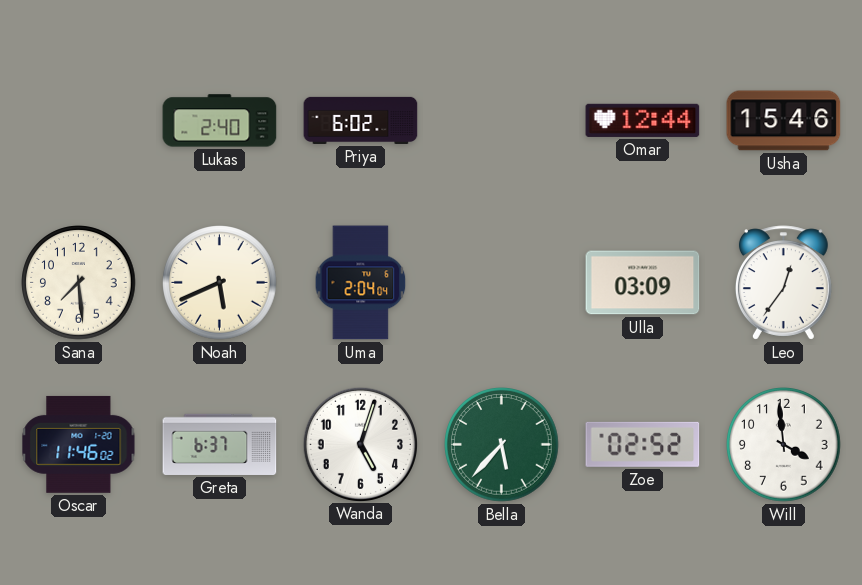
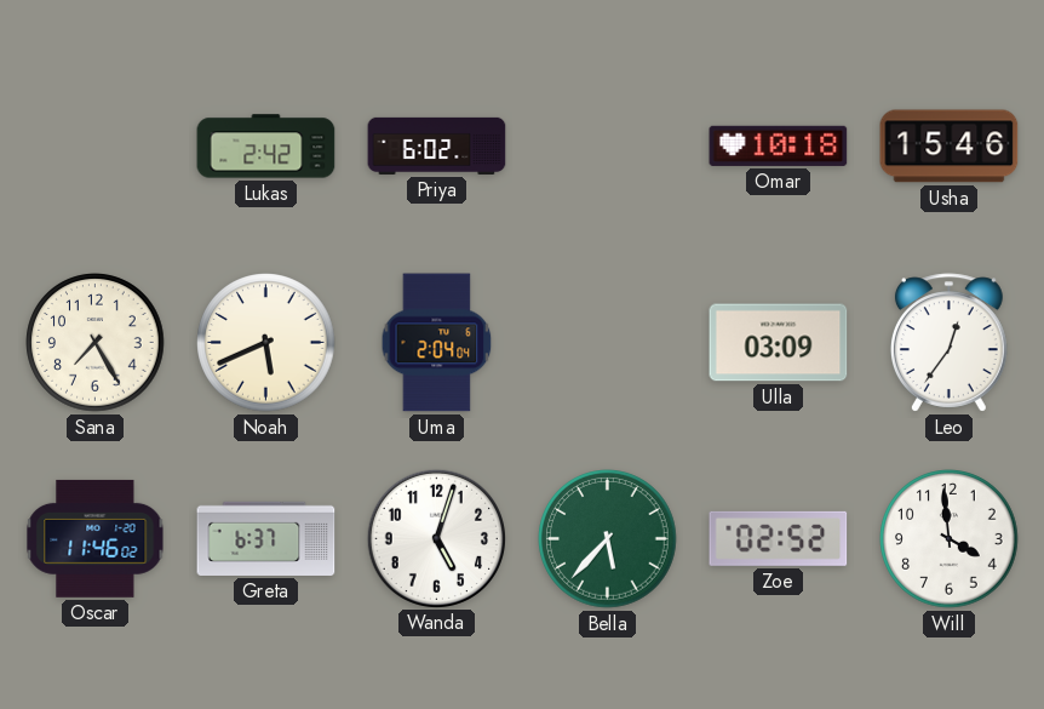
Lukas: 2:40 -> 2:42 (266, 147)
Omar: 12:44 -> 10:18 (779, 145)
Sana: 7:29 -> 7:25 (96, 343)
